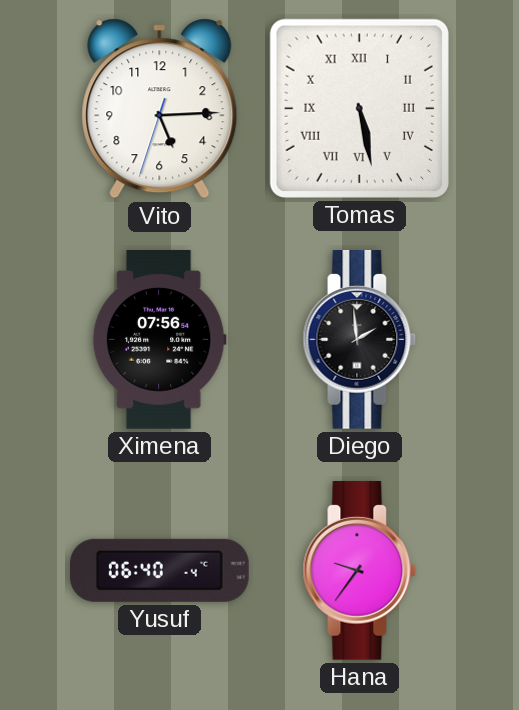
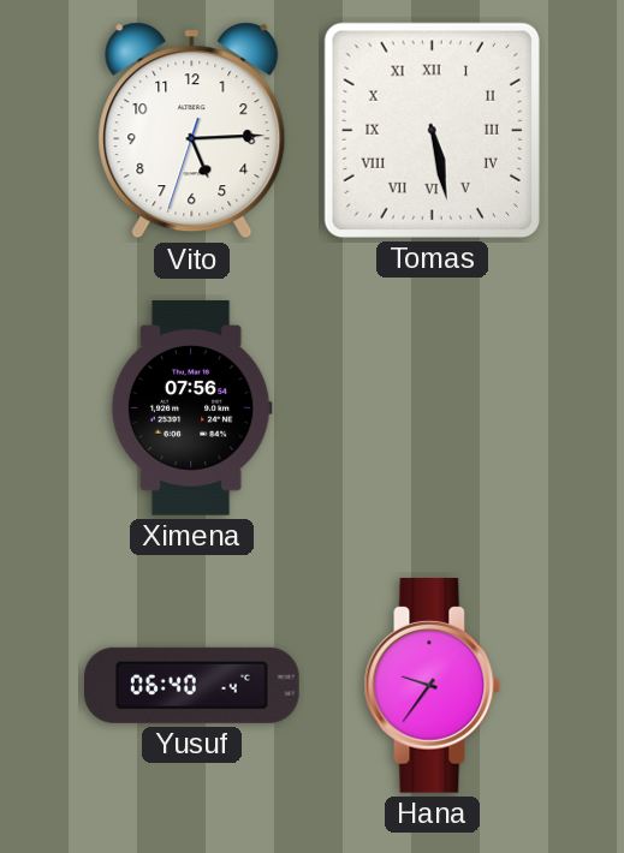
Diego: 1:59 -> none (360, 340)
